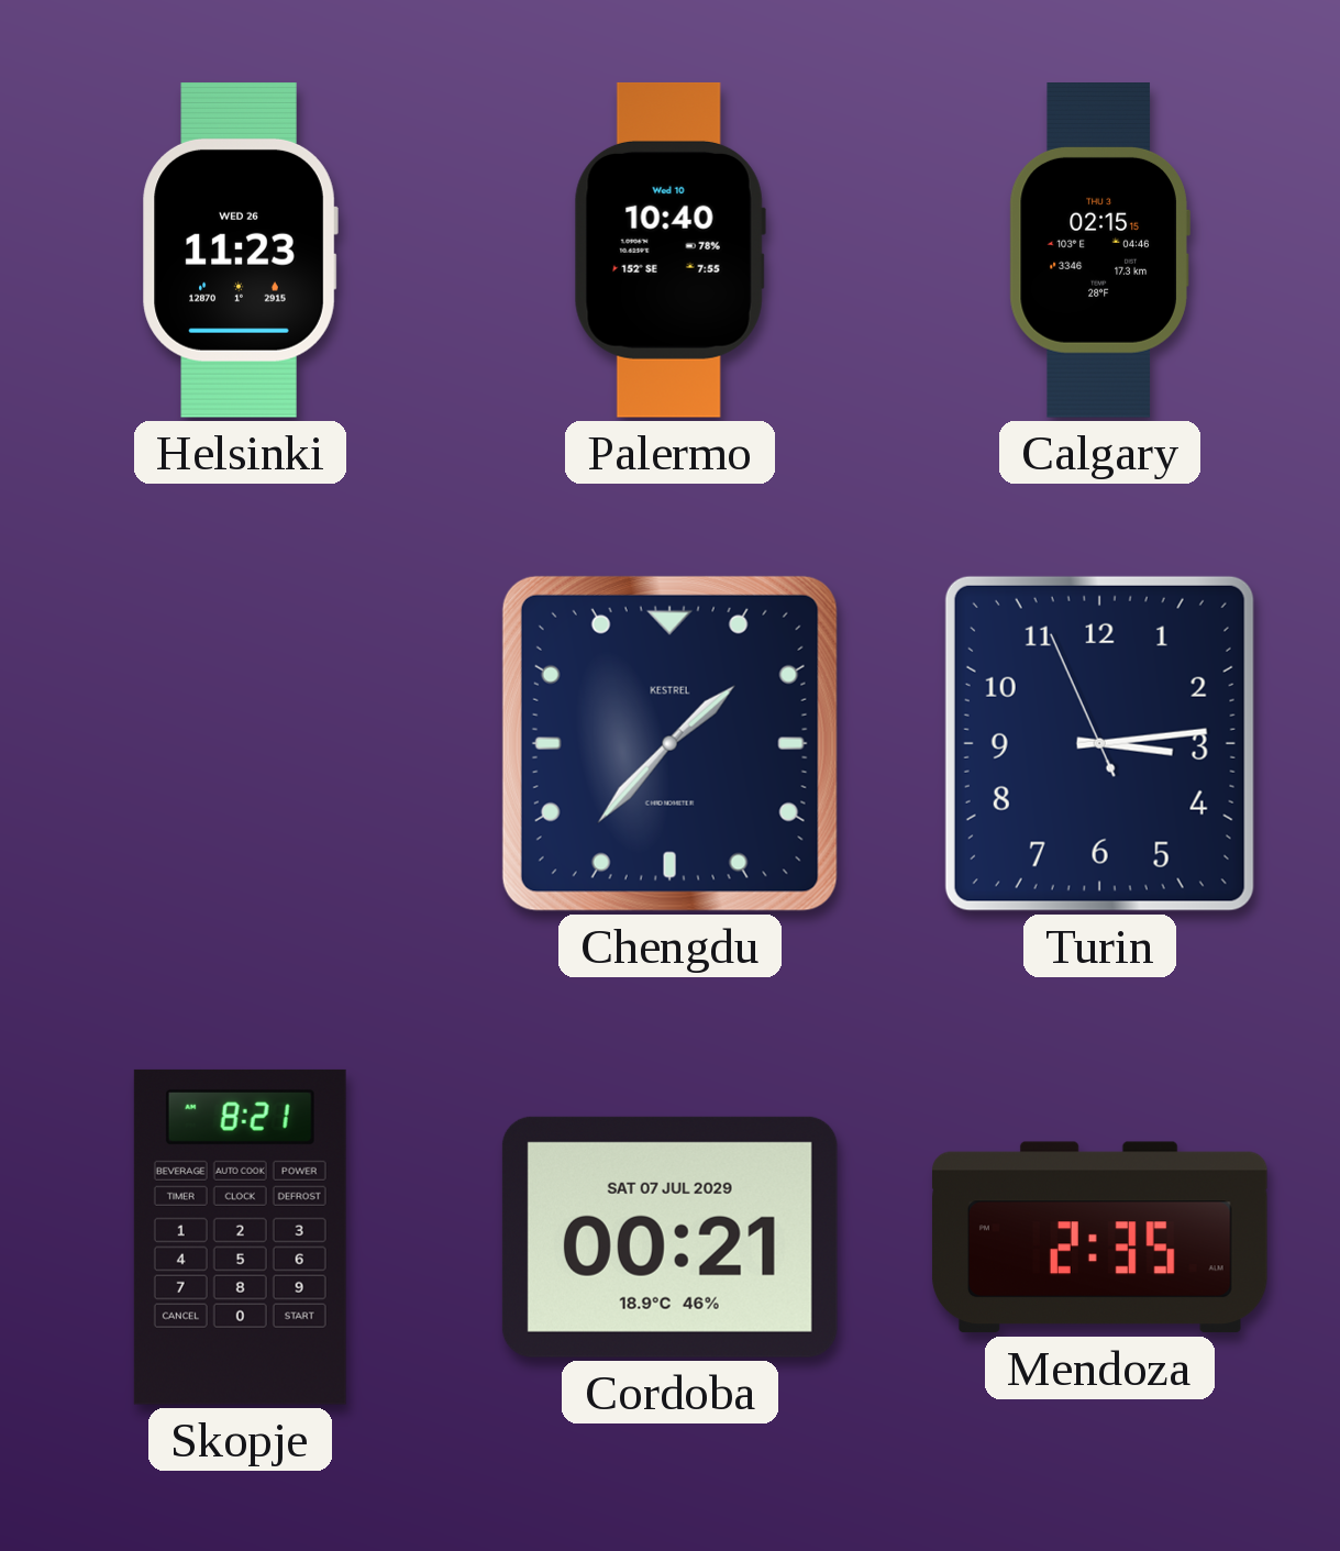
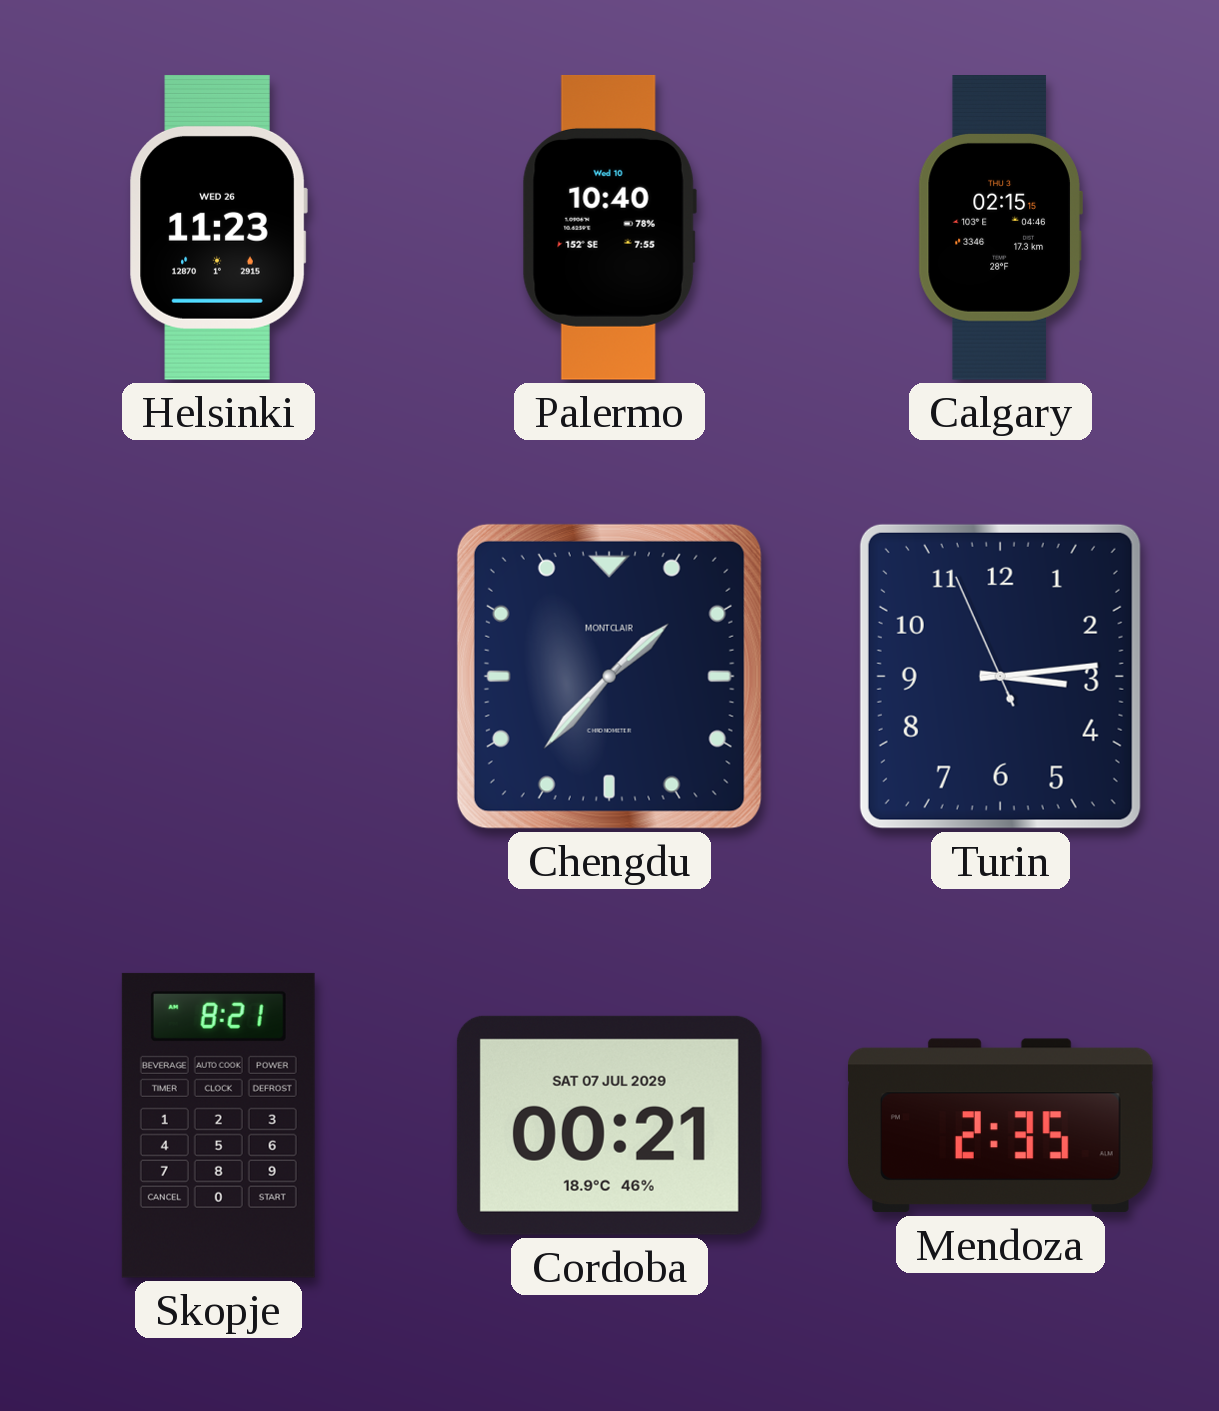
Chengdu brand: KESTREL -> MONTCLAIR (609, 676)
